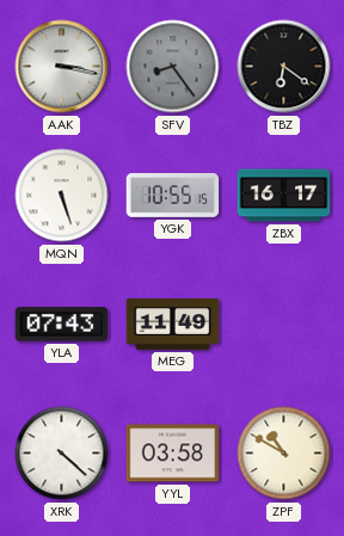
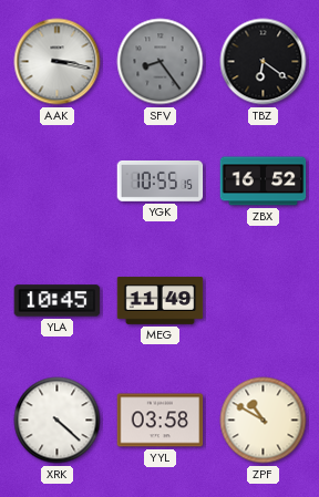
MQN: 5:27 -> none (62, 196)
ZBX: 16:17 -> 16:52 (264, 182)
YLA: 07:43 -> 10:45 (58, 301)
